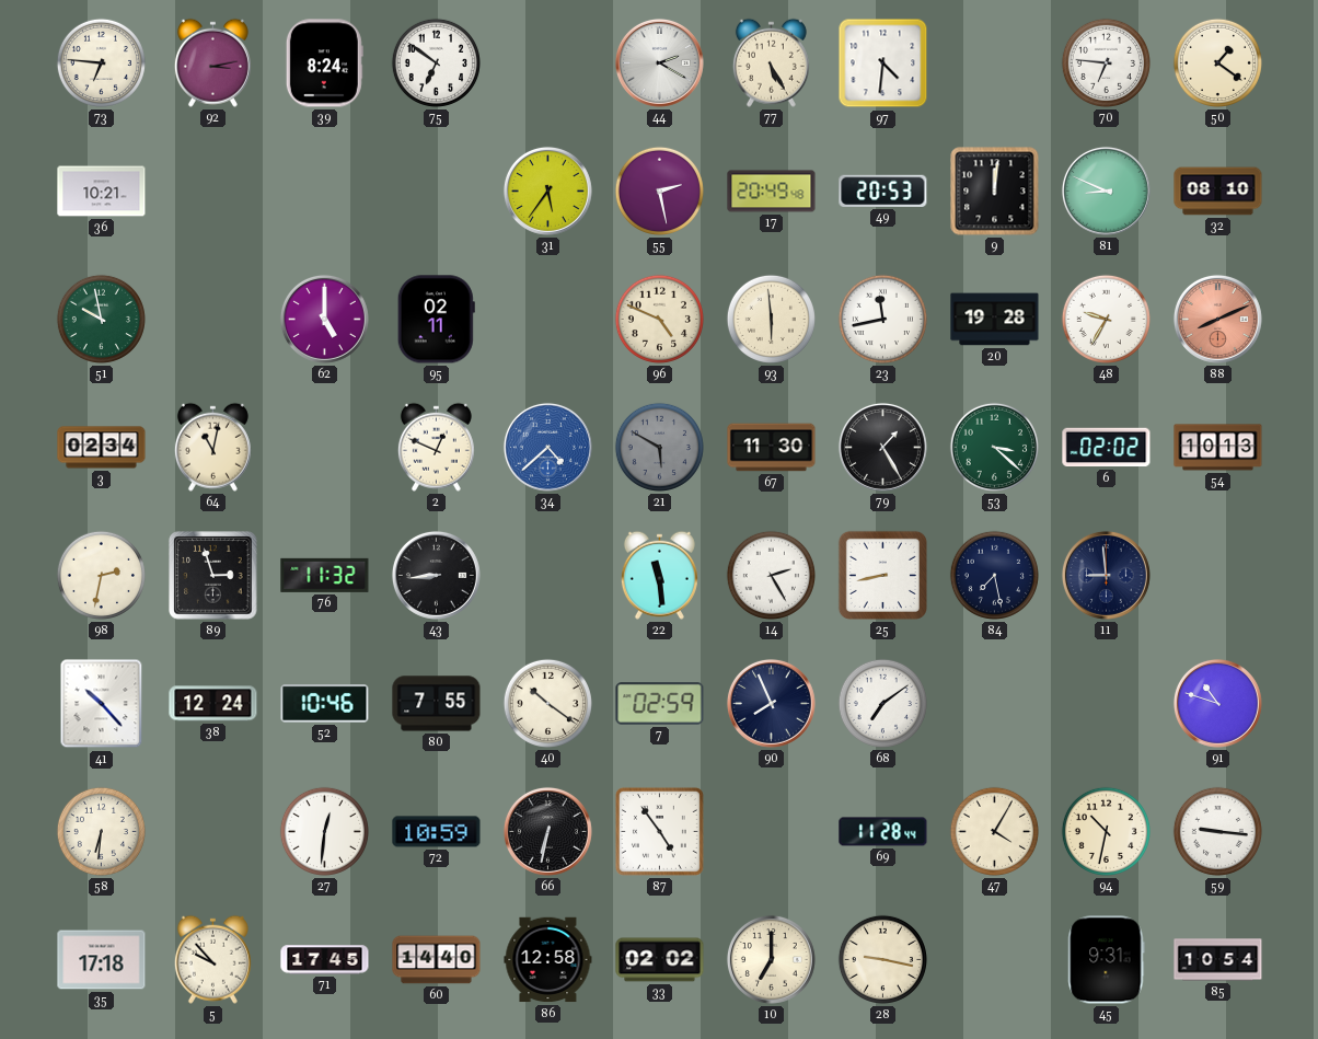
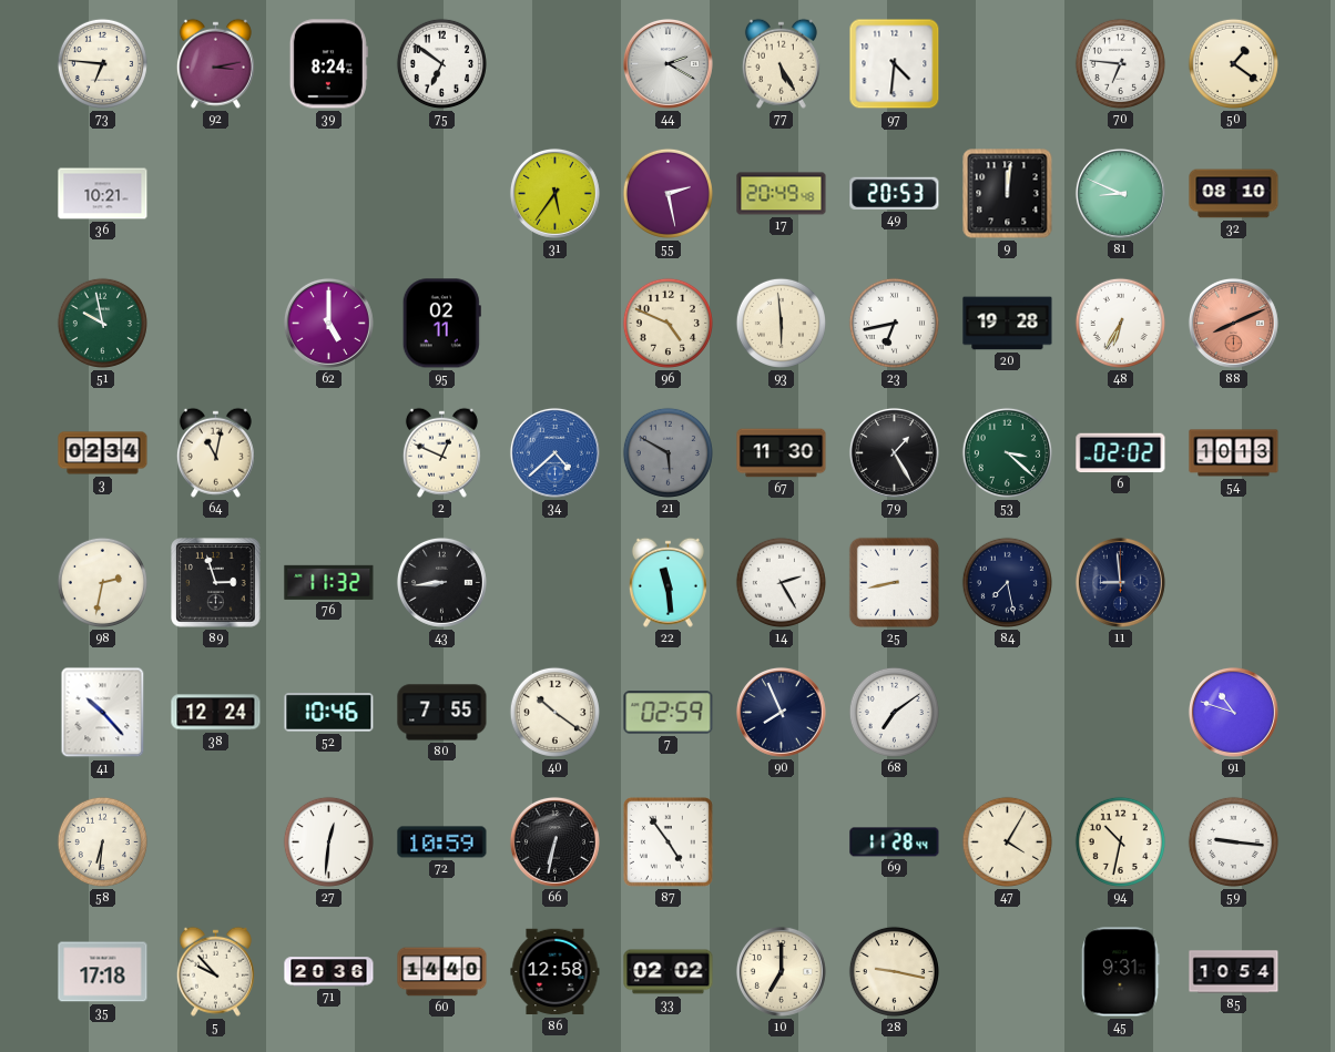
23: 11:43 -> 6:43 (894, 323)
48: 9:35 -> 6:35 (1120, 323)
71: 17:45 -> 20:36 (329, 972)
